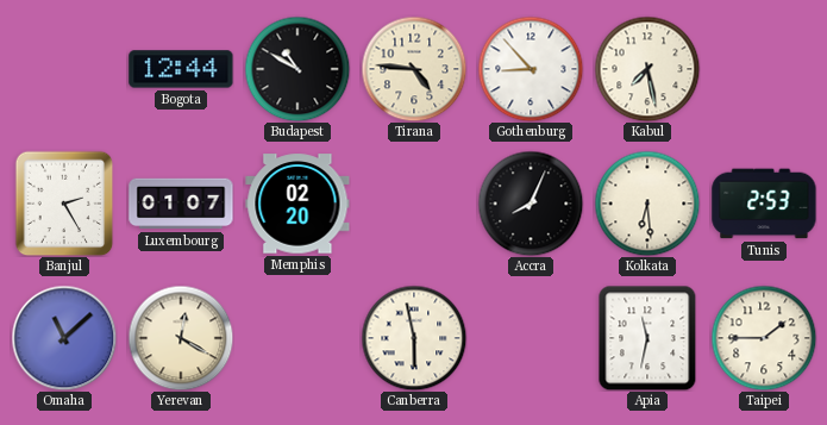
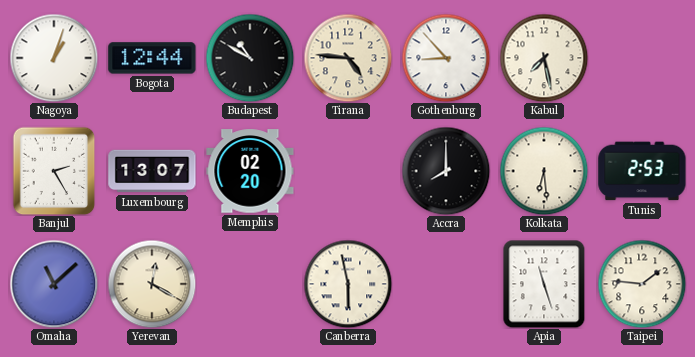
Nagoya: none -> 1:03 (54, 58)
Luxembourg: 01:07 -> 13:07 (152, 171)
Accra: 8:04 -> 8:00 (446, 171)
Apia: 11:32 -> 11:27 (544, 284)
Taipei: 1:45 -> 1:46 (642, 284)
